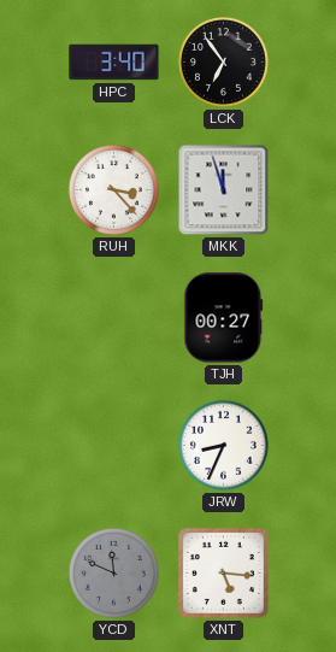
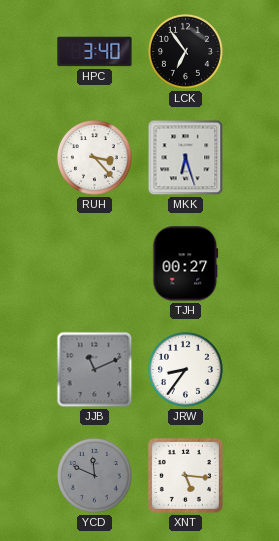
MKK: 11:57 -> 6:27 (186, 158)
JJB: none -> 11:11 (95, 370)
JRW: 8:34 -> 8:36 (185, 369)
